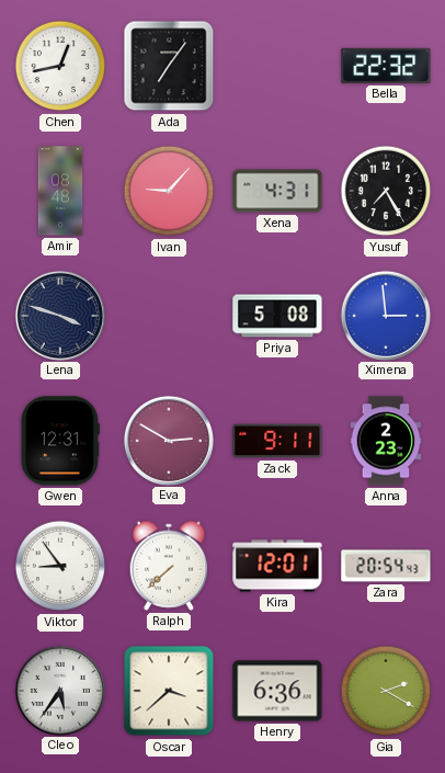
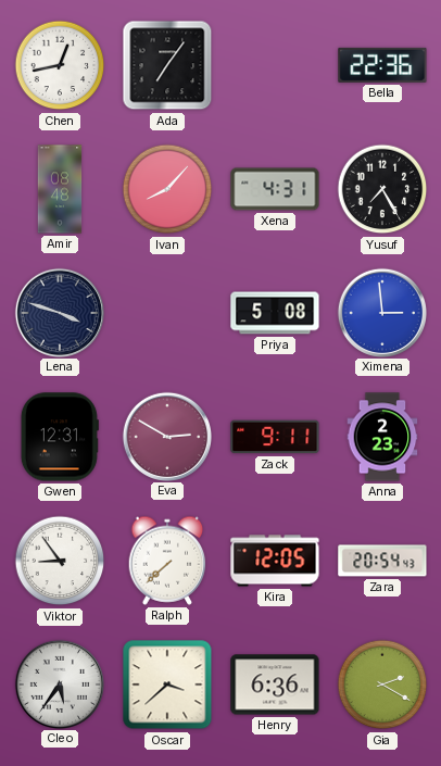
Bella: 22:32 -> 22:36 (382, 65)
Ivan: 9:07 -> 8:07 (167, 189)
Kira: 12:01 -> 12:05 (275, 561)
